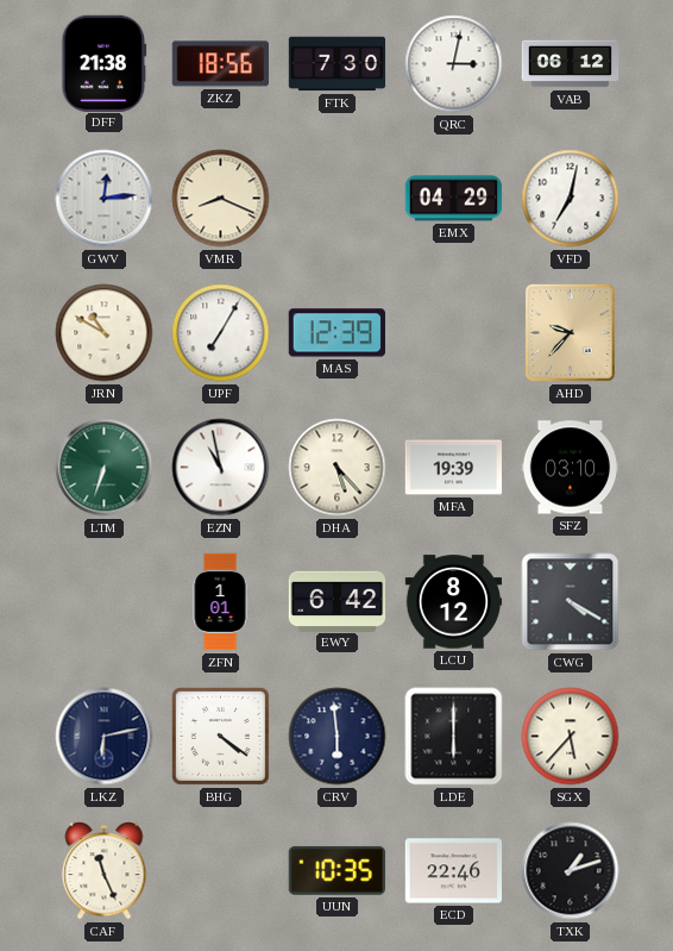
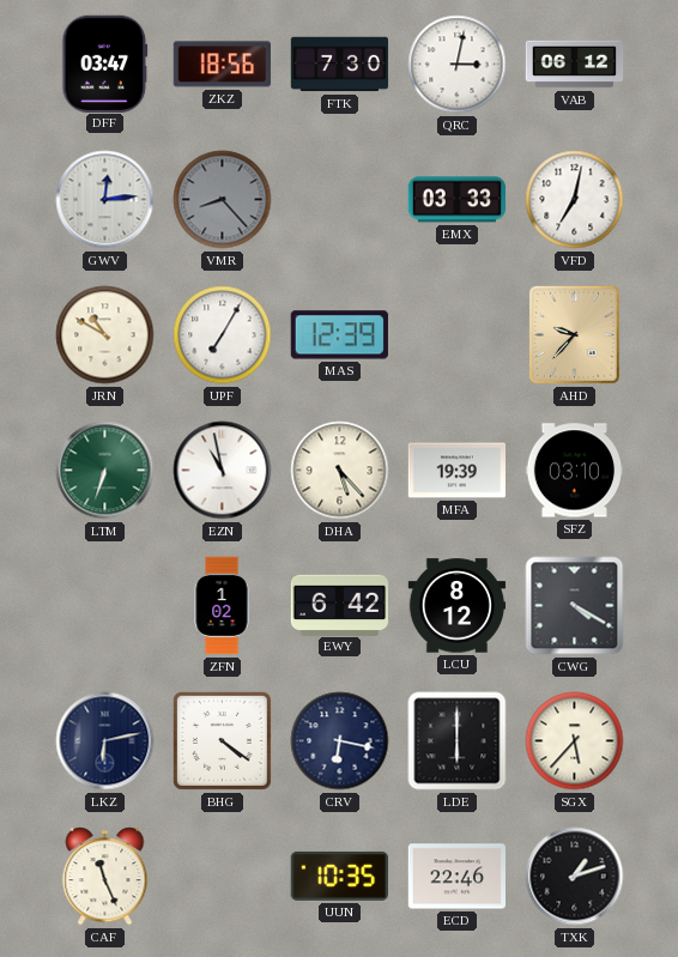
DFF: 21:38 -> 03:47 (105, 63)
VMR: 8:19 -> 8:23 (223, 200)
VMR dial: cream -> grey (223, 200)
EMX: 04:29 -> 03:33 (456, 200)
ZFN: 1:01 -> 1:02 (222, 606)
CRV: 5:59 -> 6:17 (340, 741)
